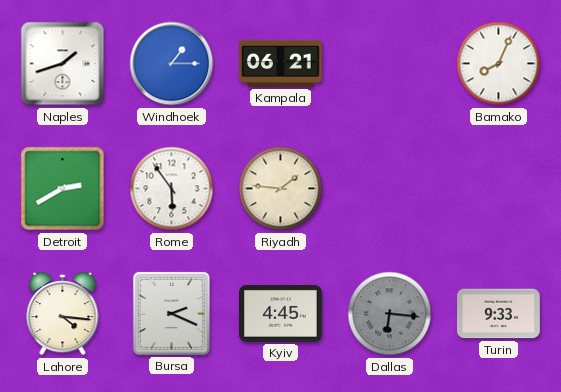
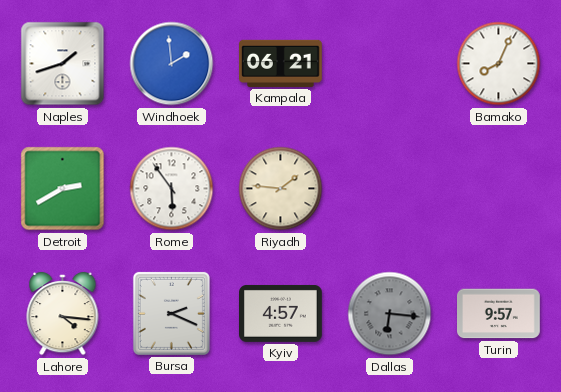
Windhoek: 1:15 -> 1:59 (172, 64)
Kyiv: 4:45 -> 4:57 (281, 313)
Turin: 9:33 -> 9:57 (499, 314)
